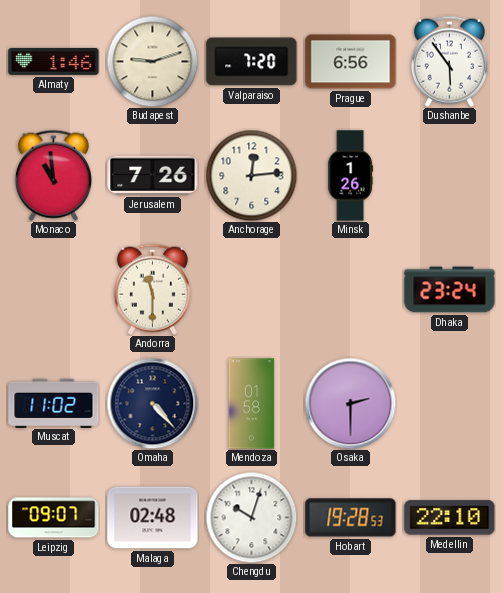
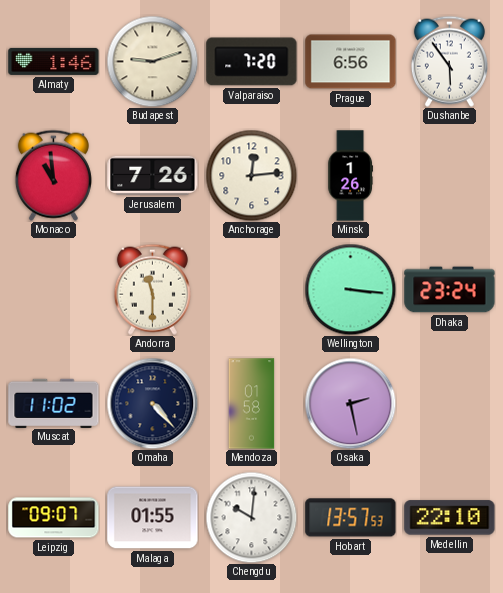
Wellington: none -> 3:16 (350, 289)
Osaka: 2:30 -> 2:28 (350, 403)
Malaga: 02:48 -> 01:55 (153, 518)
Chengdu: 10:03 -> 10:01 (251, 517)
Hobart: 19:28 -> 13:57 (351, 518)
